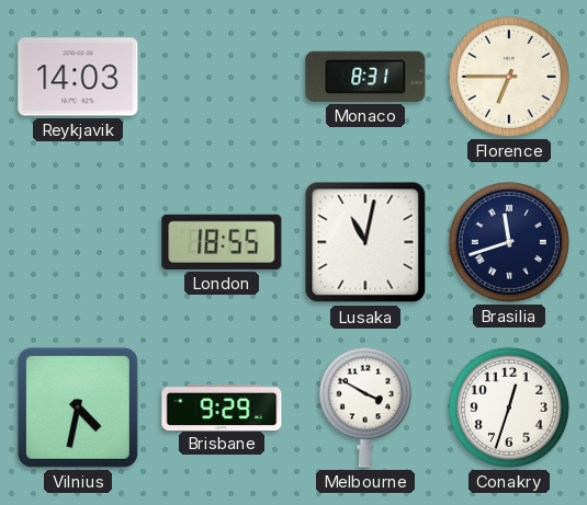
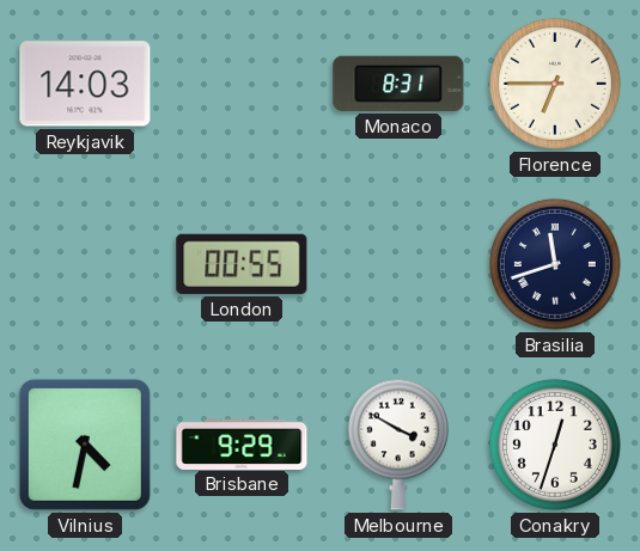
London: 18:55 -> 00:55 (242, 264)
Lusaka: 11:02 -> none (365, 242)
